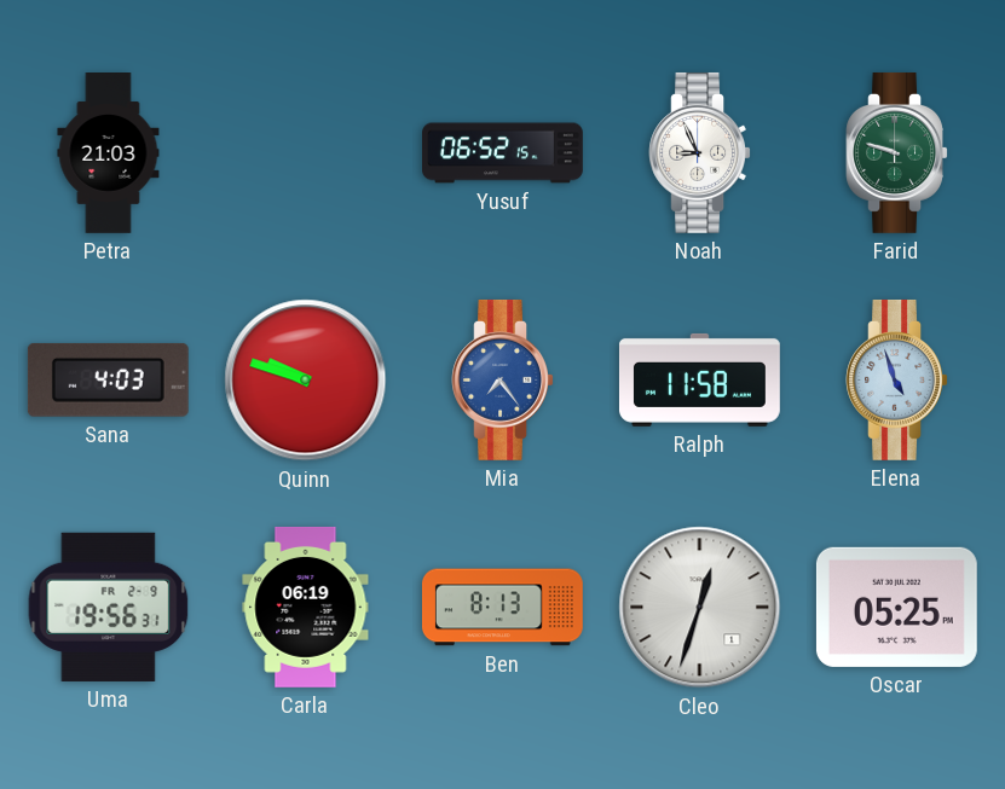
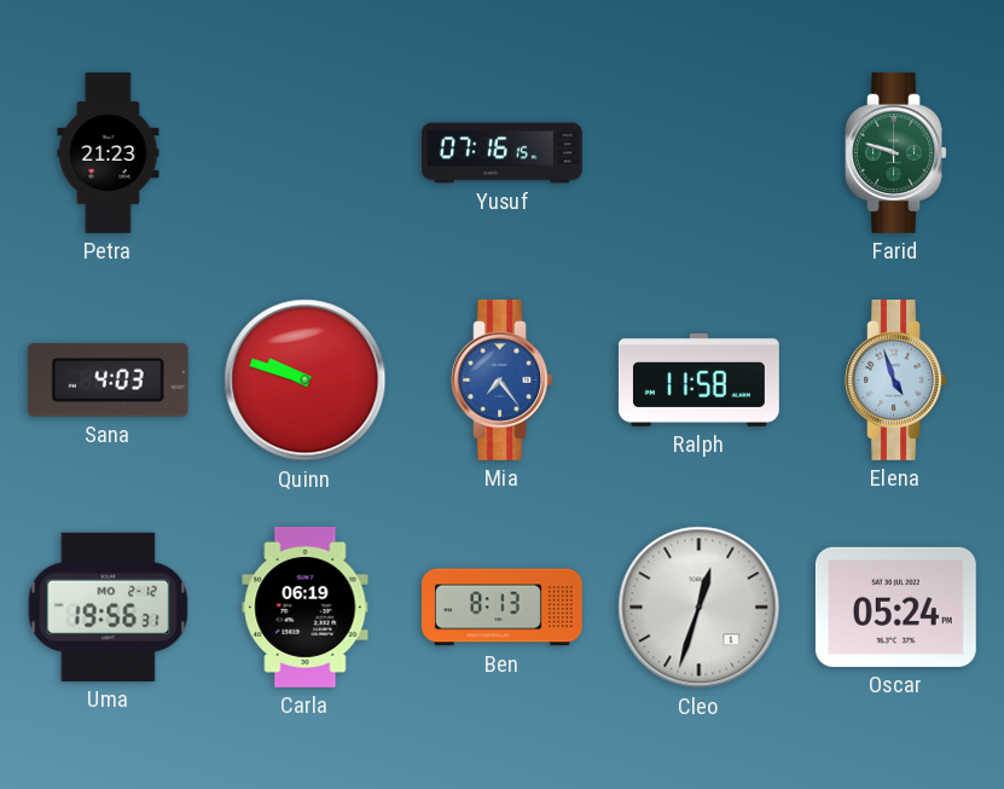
Petra: 21:03 -> 21:23 (109, 153)
Yusuf: 06:52 -> 07:16 (503, 153)
Noah: 8:56 -> none (699, 152)
Uma date: FR 2-9 -> MO 2-12 (109, 607)
Oscar: 05:25 -> 05:24 (895, 607)
